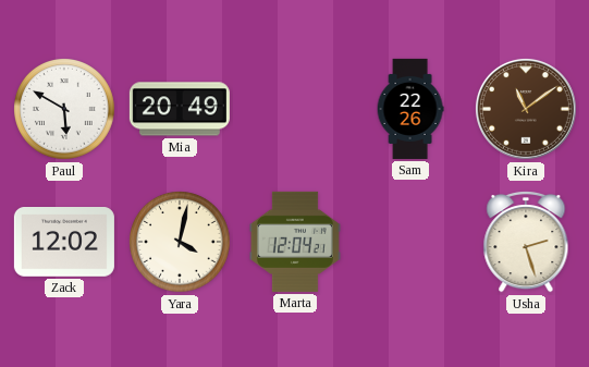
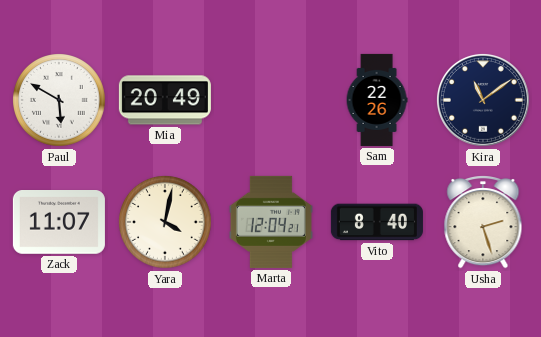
Kira dial: brown -> navy (483, 100)
Zack: 12:02 -> 11:07 (59, 223)
Vito: none -> 8:40 (377, 222)
